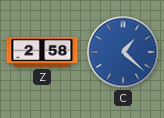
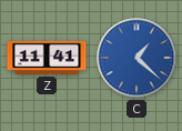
Z: 2:58 -> 11:41 (47, 58)
